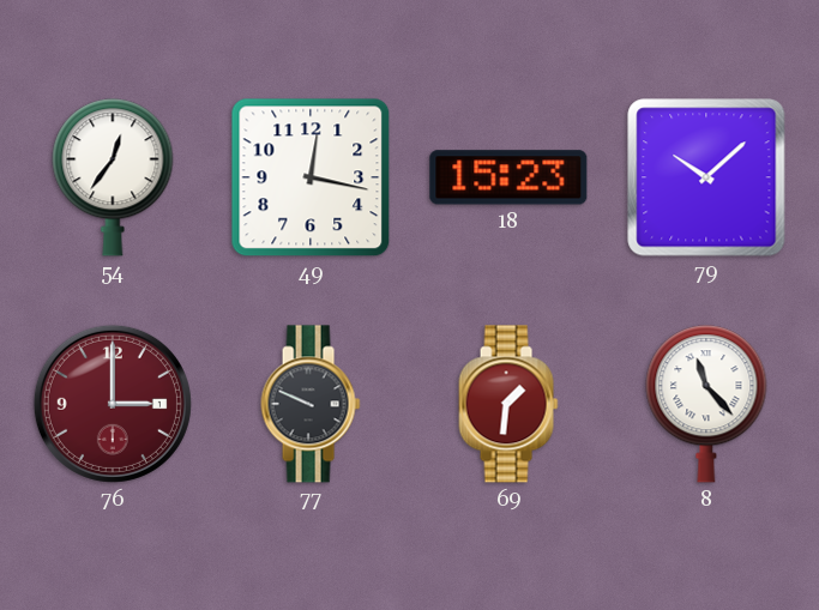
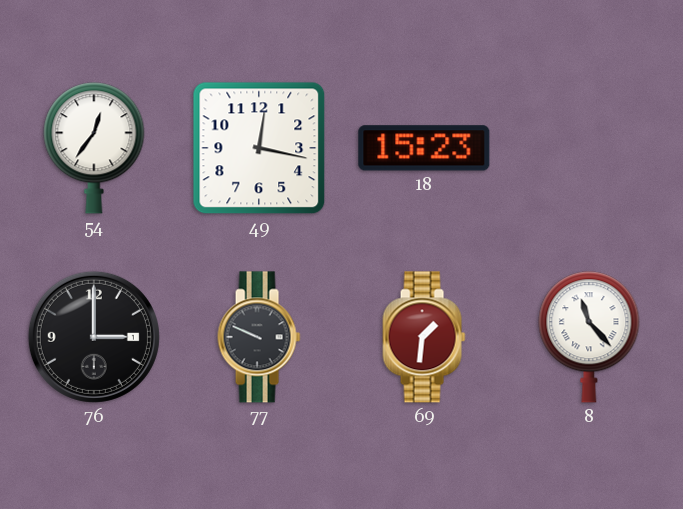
79: 10:08 -> none (706, 177)
76 dial: burgundy -> black (94, 337)
